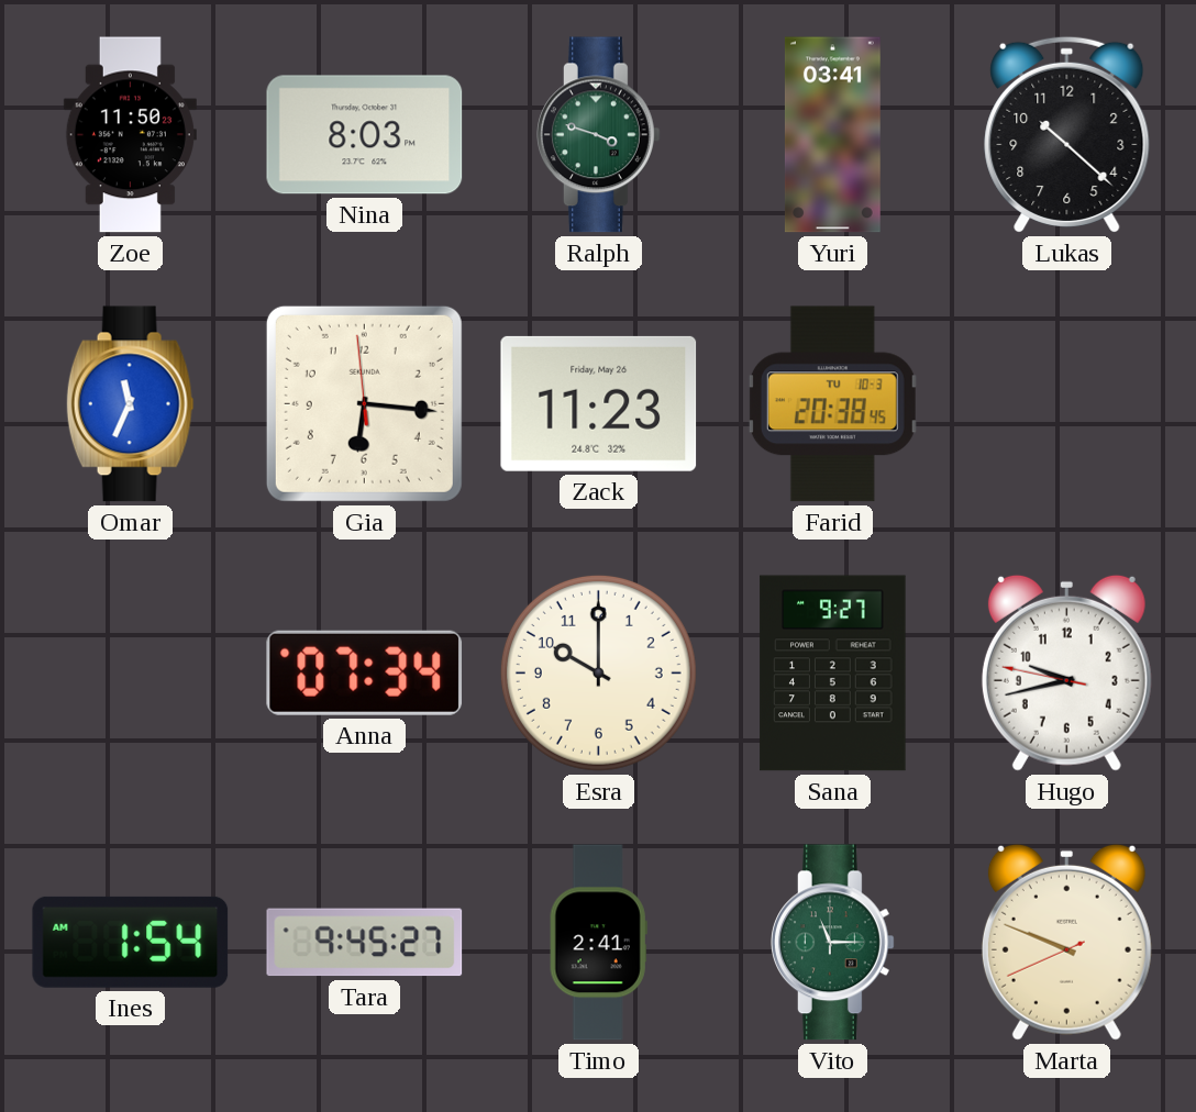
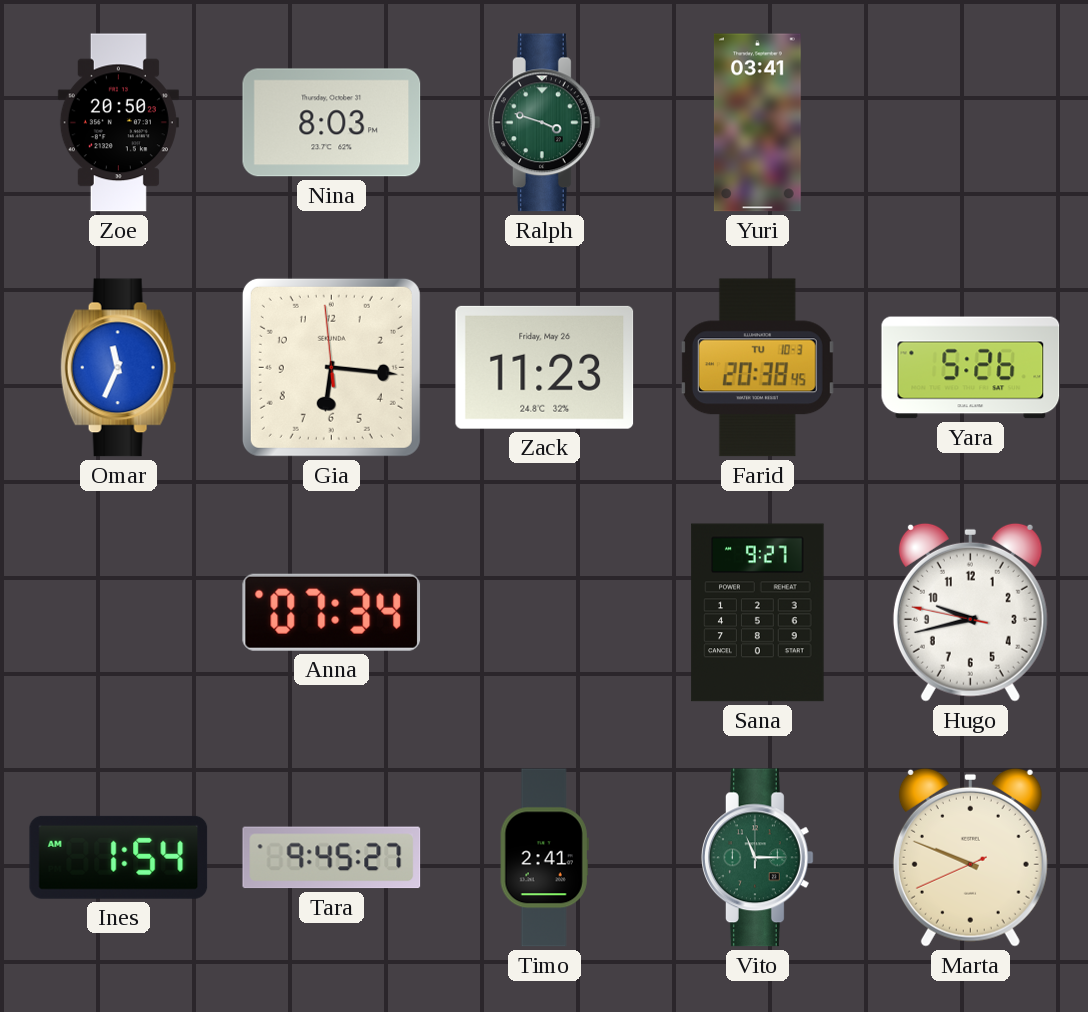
Zoe: 11:50 -> 20:50 (118, 123)
Lukas: 10:22 -> none (1067, 134)
Yara: none -> 5:26 (971, 368)
Esra: 10:00 -> none (598, 672)
